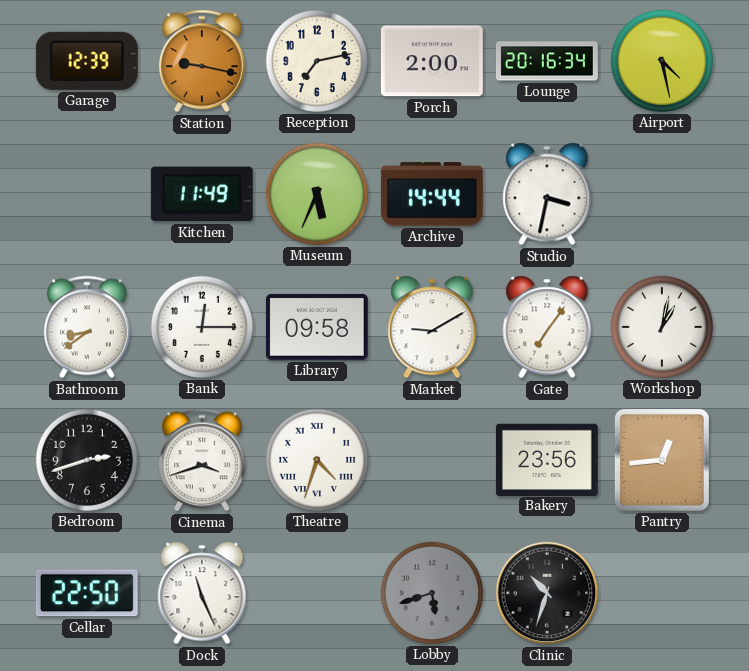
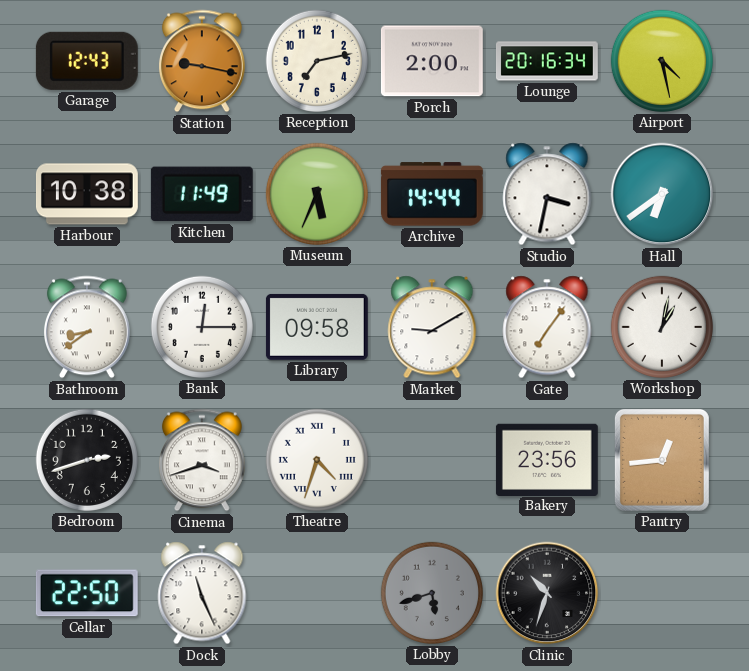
Garage: 12:39 -> 12:43 (87, 61)
Harbour: none -> 10:38 (87, 194)
Hall: none -> 6:39 (662, 194)
